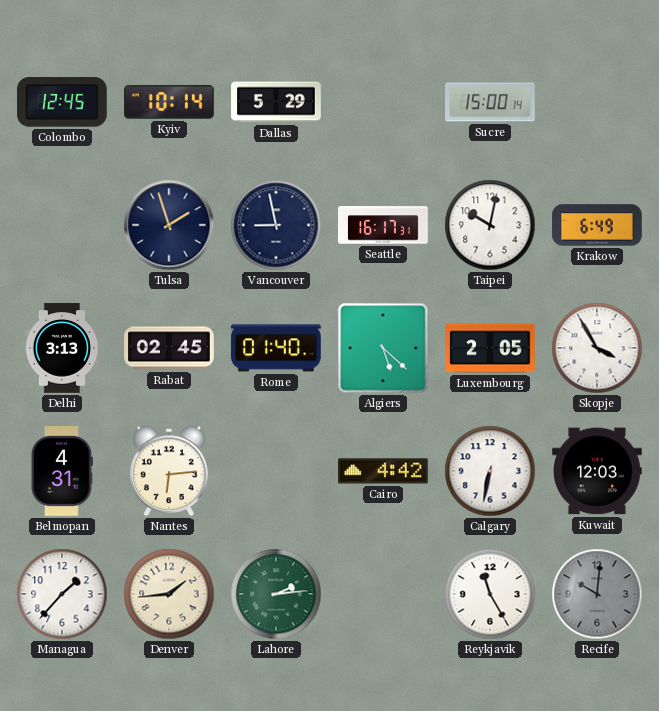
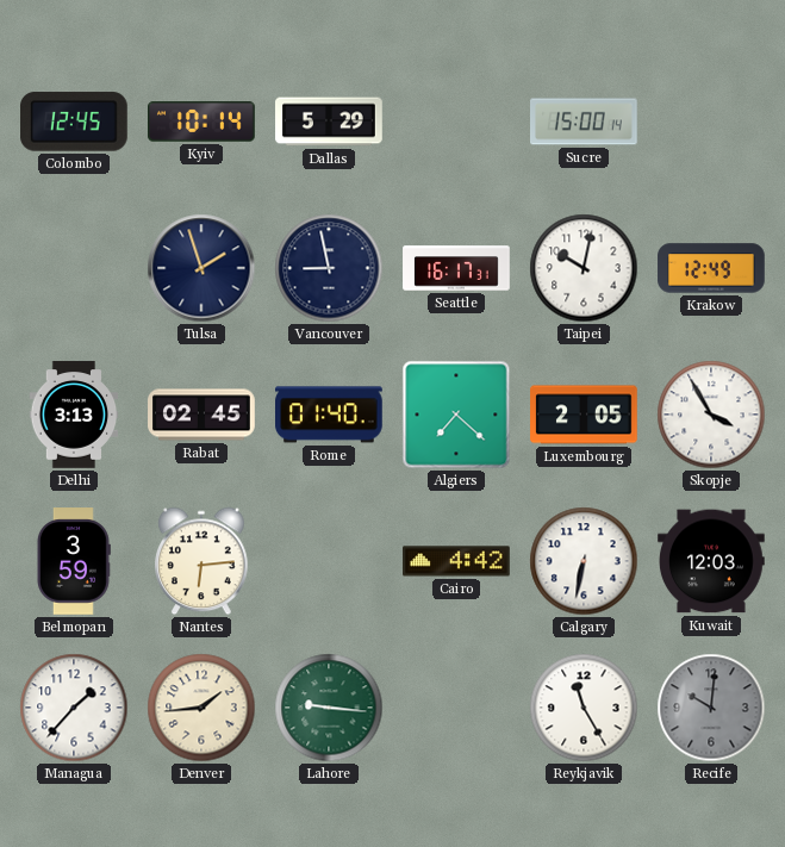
Krakow: 6:49 -> 12:49 (711, 268)
Algiers: 5:22 -> 7:22 (456, 415)
Belmopan: 4:31 -> 3:59 (73, 561)
Lahore: 2:14 -> 9:16 (329, 708)
